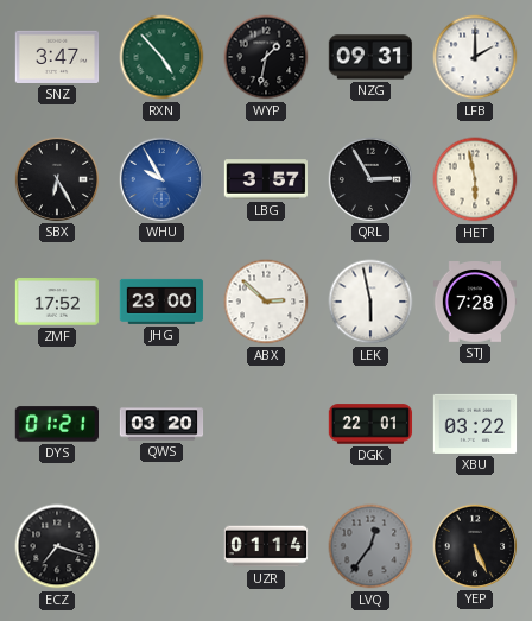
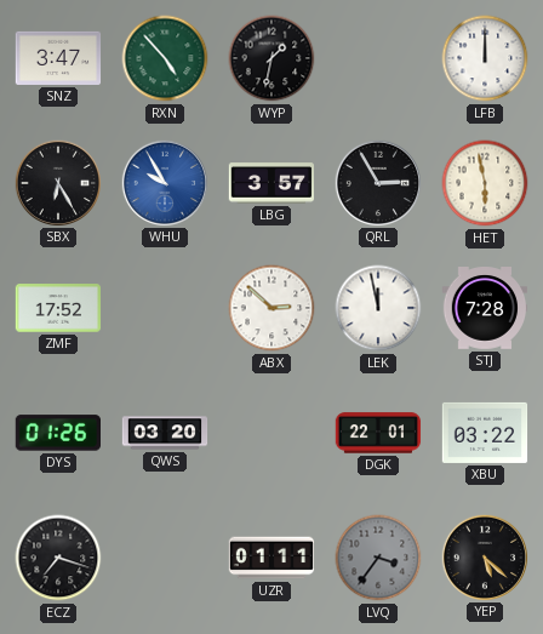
NZG: 09:31 -> none (370, 57)
LFB: 2:00 -> 12:00 (485, 58)
JHG: 23:00 -> none (161, 302)
LEK: 5:58 -> 11:58 (378, 308)
DYS: 01:21 -> 01:26 (57, 433)
UZR: 01:14 -> 01:11 (271, 558)
LVQ: 12:36 -> 3:36 (378, 558)
YEP: 5:26 -> 5:22 (484, 556)
